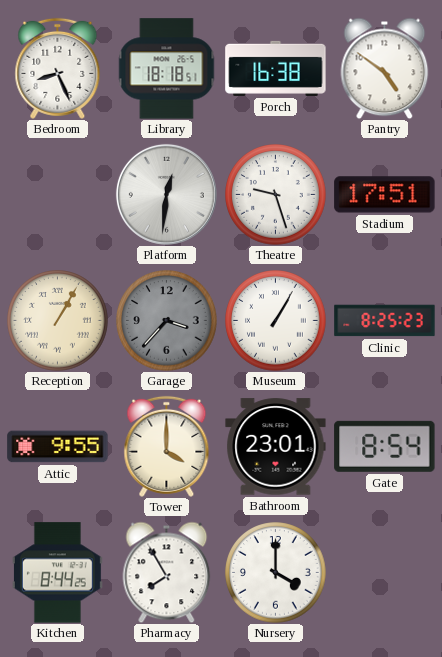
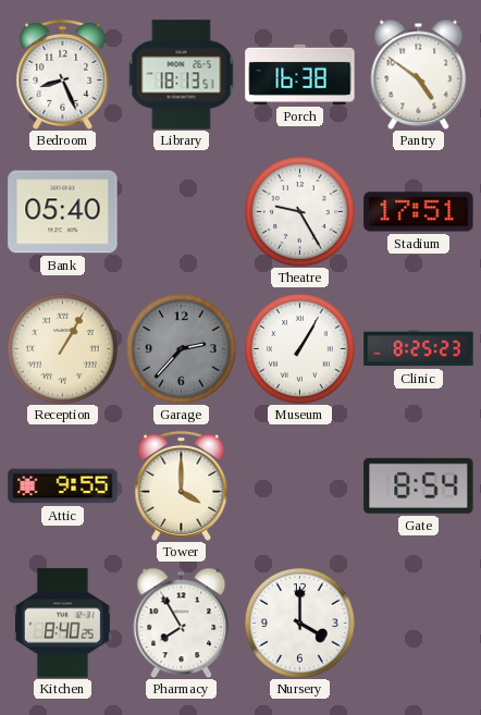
Library: 18:18 -> 18:13 (182, 75)
Bank: none -> 05:40 (63, 212)
Platform: 12:31 -> none (166, 194)
Theatre: 9:27 -> 9:25 (300, 212)
Garage: 3:37 -> 2:37 (182, 349)
Bathroom: 23:01 -> none (276, 447)
Kitchen: 8:44 -> 8:40 (62, 624)
